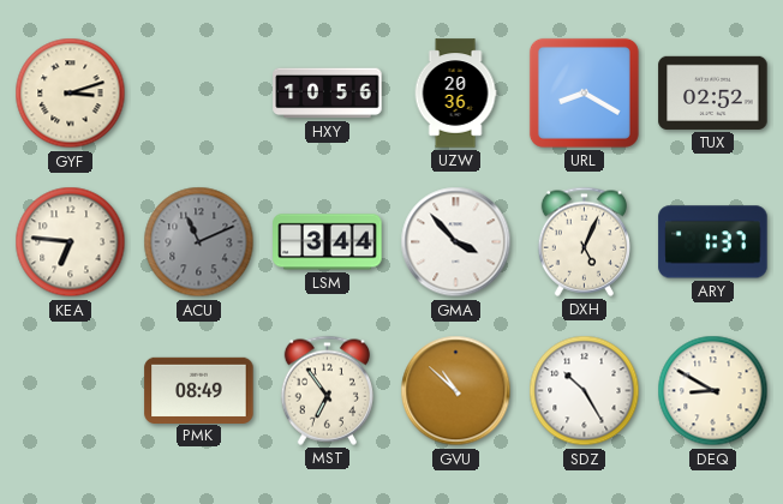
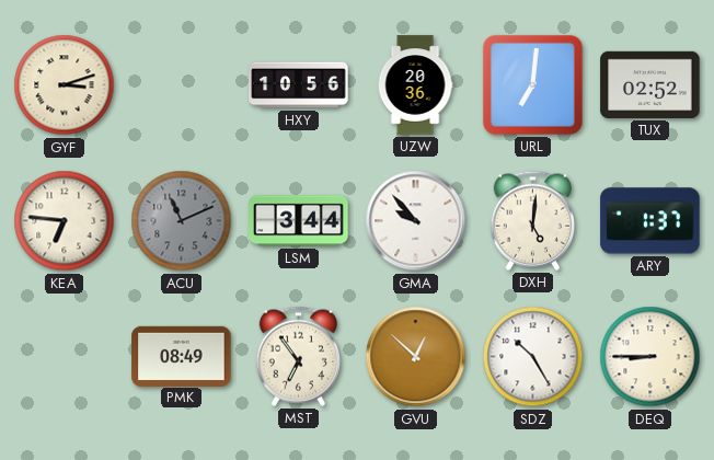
URL: 8:20 -> 7:01 (532, 84)
GMA: 3:53 -> 9:53 (416, 221)
DXH: 5:04 -> 5:01 (533, 220)
GVU: 10:52 -> 12:52 (416, 357)
DEQ: 8:50 -> 8:45 (650, 357)
